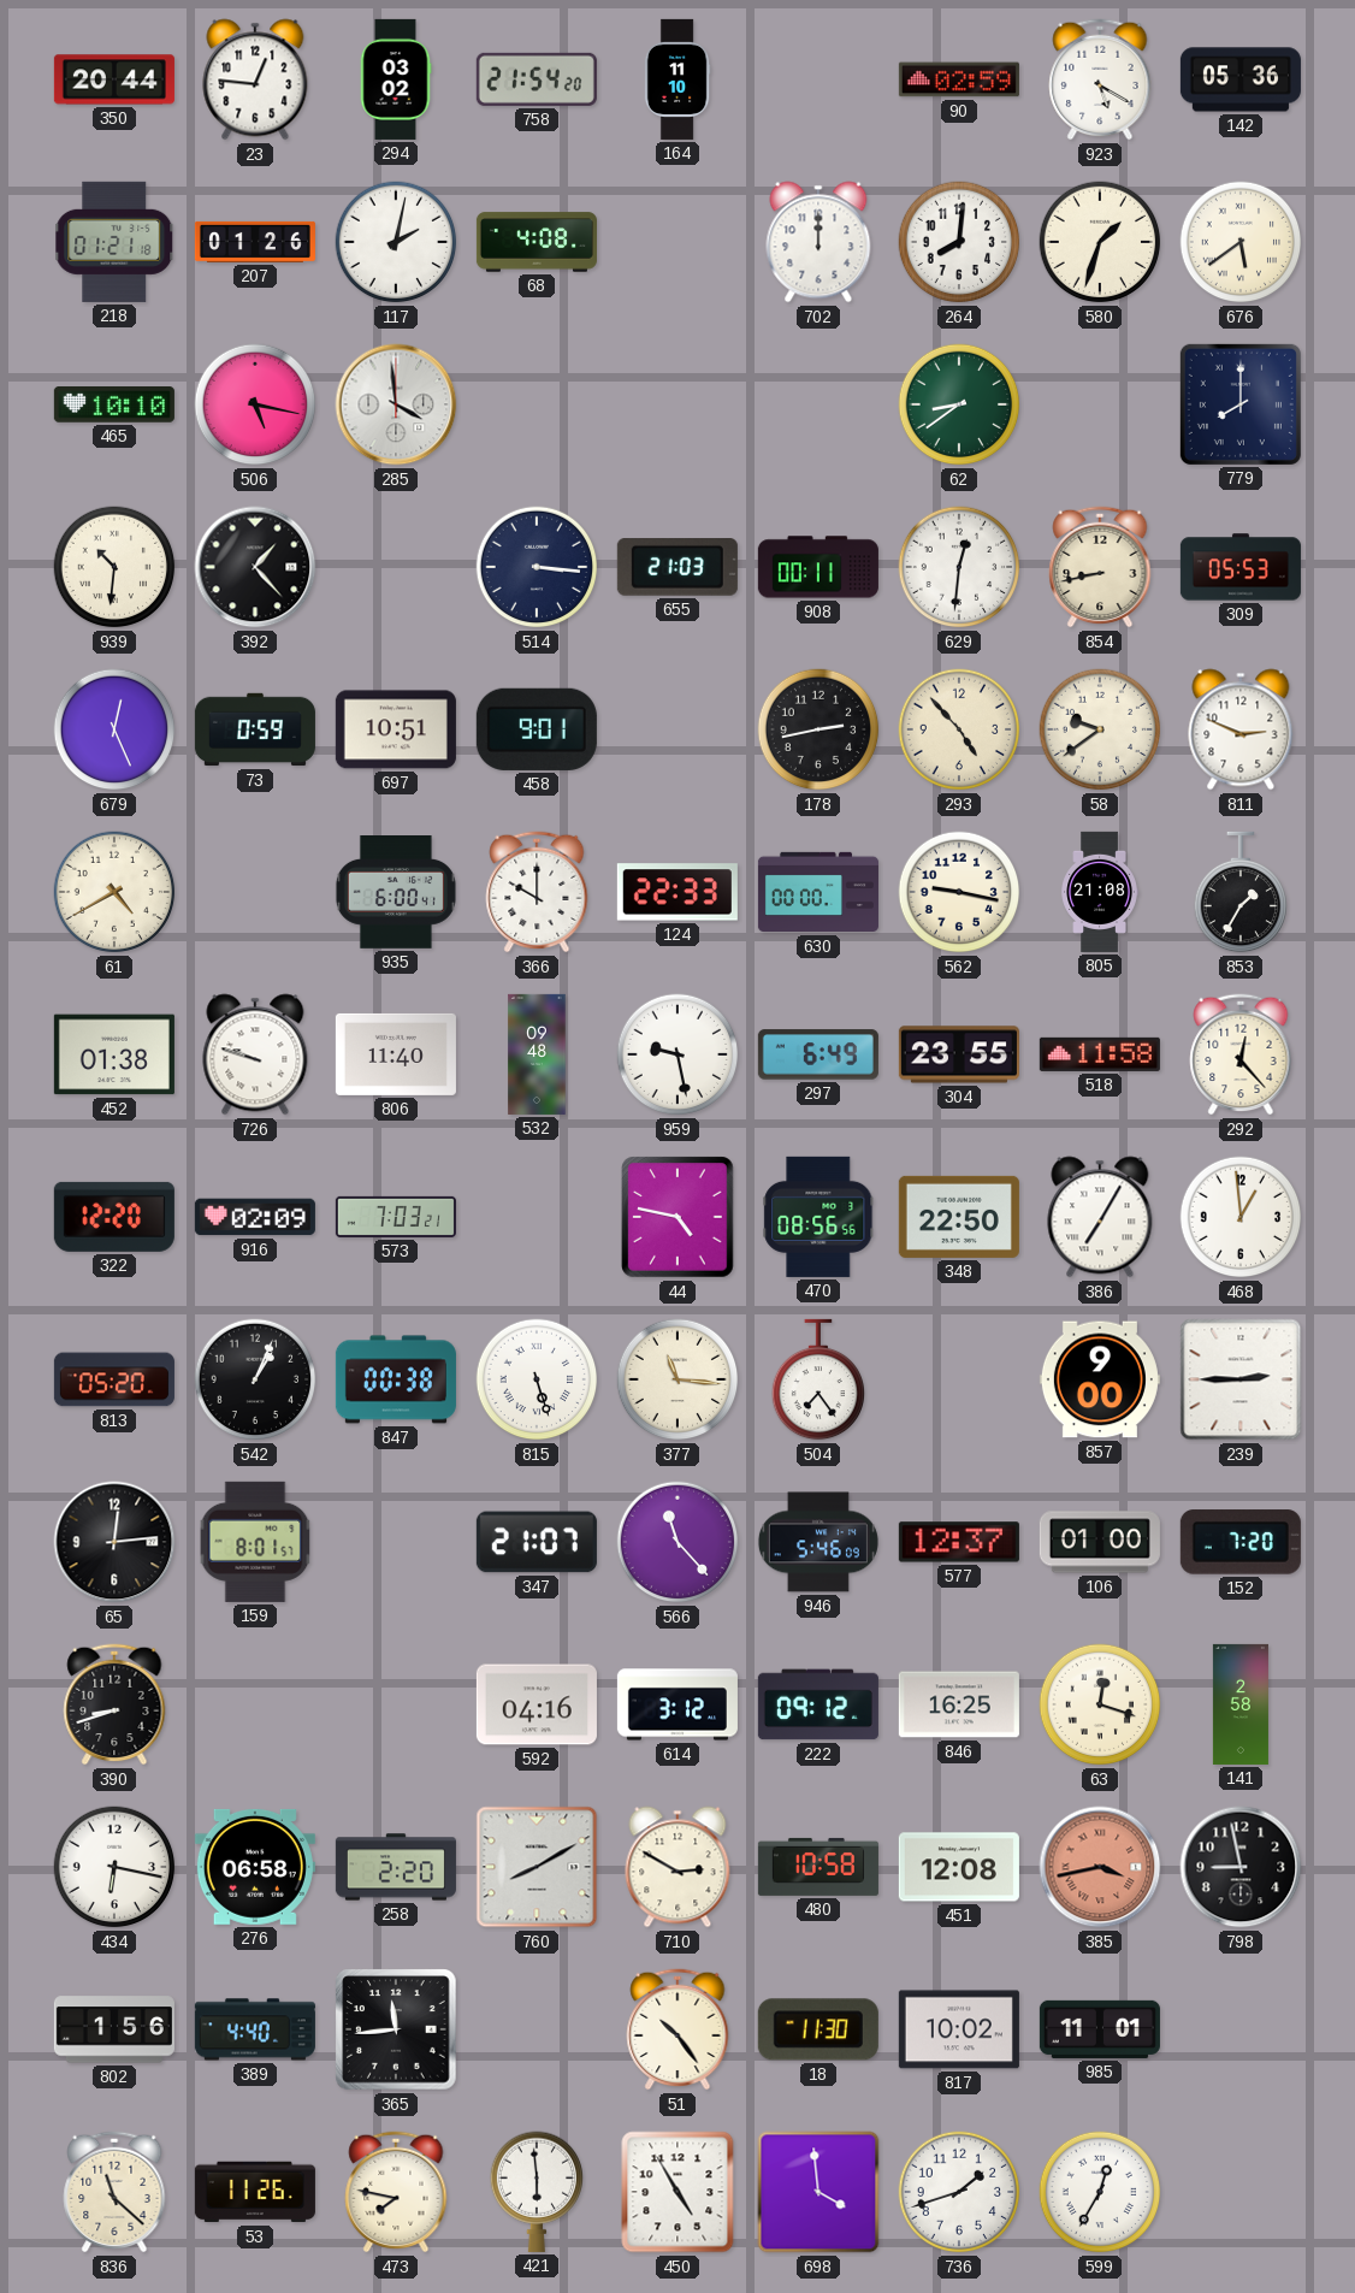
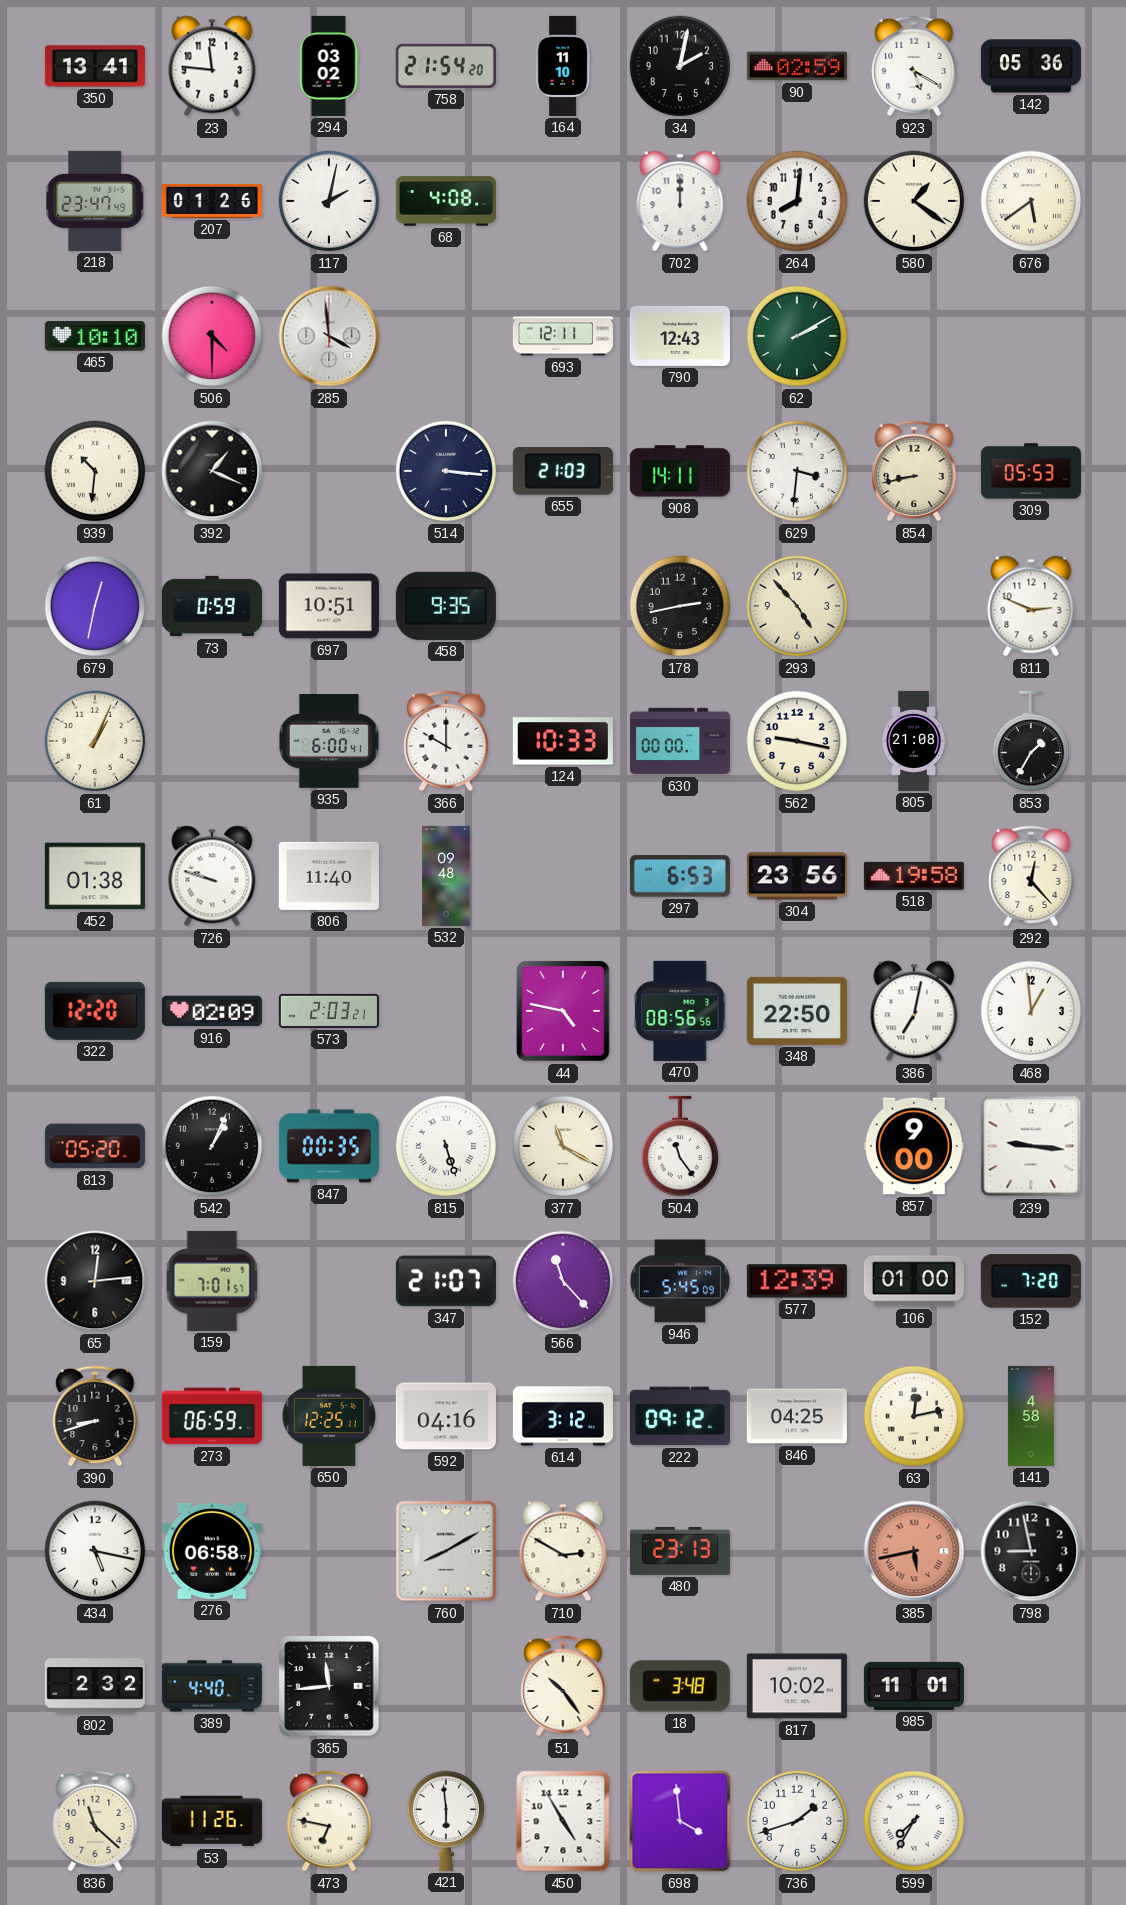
350: 20:44 -> 13:41 (95, 66)
23: 12:46 -> 11:46 (212, 66)
34: none -> 2:02 (680, 66)
218: 01:21 -> 23:47 (95, 201)
580: 1:33 -> 1:21 (914, 201)
506: 5:17 -> 4:30 (212, 336)
693: none -> 12:11 (563, 336)
790: none -> 12:43 (680, 336)
62: 8:39 -> 2:10 (797, 336)
779: 8:00 -> none (1241, 404)
392: 1:23 -> 1:19 (212, 471)
908: 00:11 -> 14:11 (680, 471)
629: 12:31 -> 3:31 (797, 471)
679: 12:26 -> 12:32 (95, 606)
458: 9:01 -> 9:35 (446, 606)
58: 9:39 -> none (1100, 729)
61: 4:40 -> 1:04 (95, 741)
124: 22:33 -> 10:33 (563, 741)
959: 9:28 -> none (677, 1054)
297: 6:49 -> 6:53 (680, 876)
304: 23:55 -> 23:56 (797, 876)
518: 11:58 -> 19:58 (914, 876)
573: 7:03 -> 2:03 (329, 1011)
386: 7:05 -> 7:02 (914, 1011)
847: 00:38 -> 00:35 (329, 1146)
377: 11:16 -> 11:20 (563, 1146)
504: 7:24 -> 11:24 (679, 1146)
239: 2:45 -> 9:16 (1031, 1146)
159: 8:01 -> 7:01 (212, 1281)
946: 5:46 -> 5:45 (680, 1281)
577: 12:37 -> 12:39 (797, 1281)
273: none -> 06:59 (212, 1416)
650: none -> 12:25 (329, 1416)
846: 16:25 -> 04:25 (797, 1416)
63: 12:18 -> 12:13 (914, 1416)
141: 2:58 -> 4:58 (1031, 1416)
434: 6:17 -> 5:17 (95, 1551)
258: 2:20 -> none (396, 1867)
480: 10:58 -> 23:13 (680, 1551)
451: 12:08 -> none (959, 1867)
385: 3:43 -> 5:43 (914, 1551)
802: 1:56 -> 2:32 (95, 1686)
18: 11:30 -> 3:48 (680, 1686)
473: 7:47 -> 6:47 (329, 1821)
599: 12:35 -> 7:35 (914, 1821)
